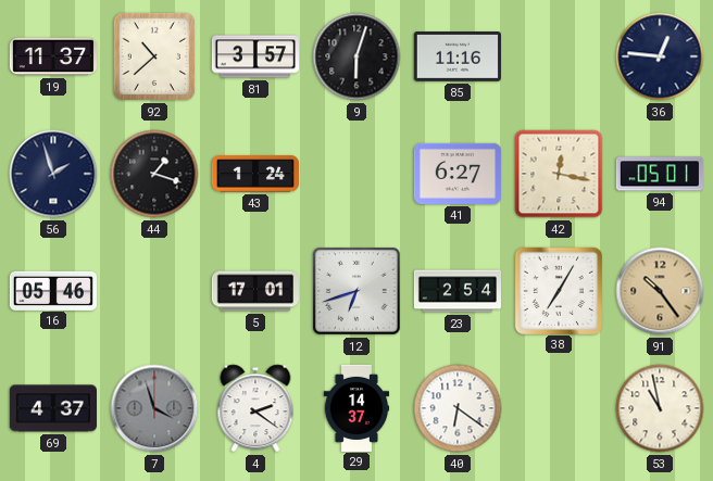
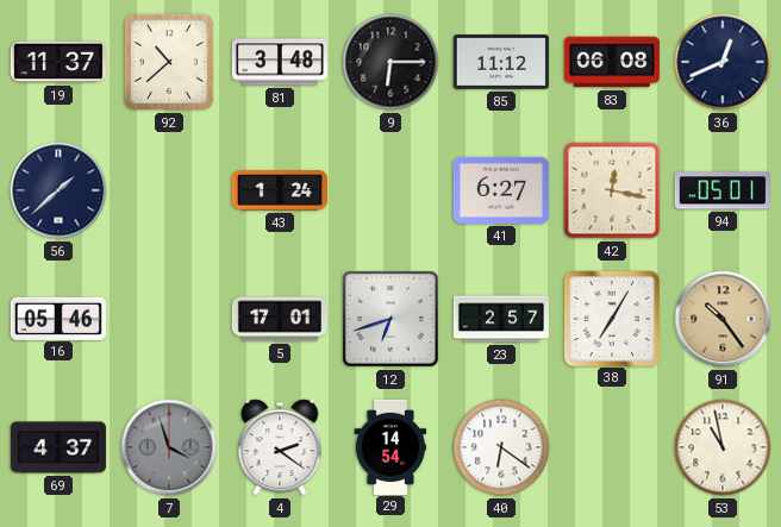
81: 3:57 -> 3:48 (279, 62)
9: 6:03 -> 6:15 (390, 62)
85: 11:16 -> 11:12 (501, 63)
83: none -> 06:08 (611, 62)
36: 12:46 -> 12:41 (723, 62)
56: 1:57 -> 1:38 (58, 190)
44: 1:18 -> none (154, 174)
23: 2:54 -> 2:57 (500, 319)
29: 14:37 -> 14:54 (390, 446)
